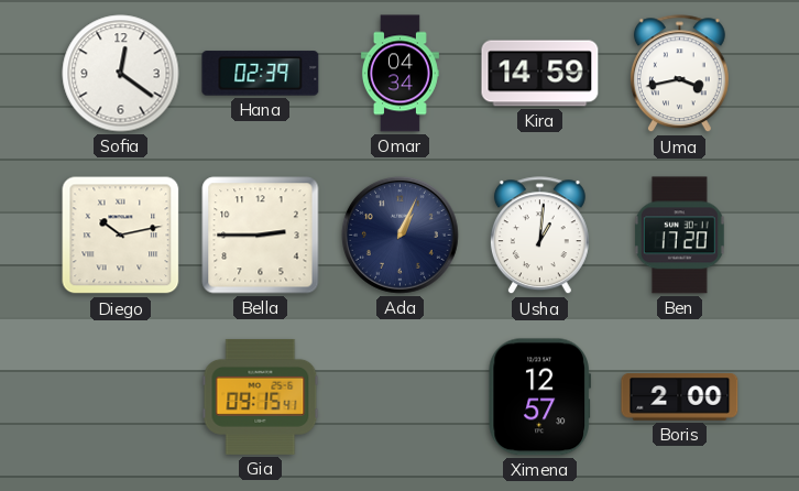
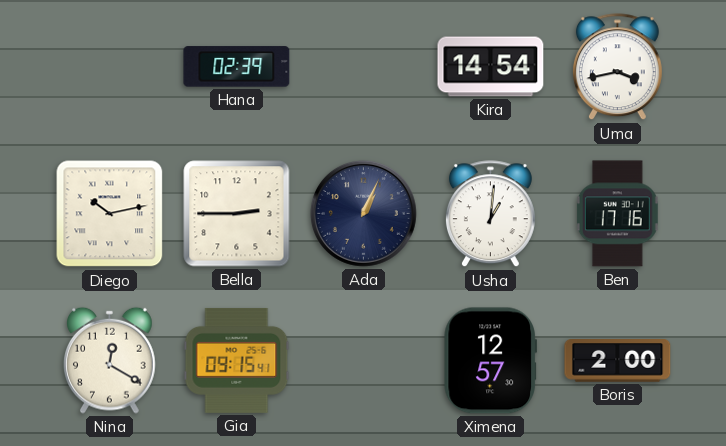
Sofia: 12:21 -> none (121, 74)
Omar: 04:34 -> none (399, 74)
Kira: 14:59 -> 14:54 (491, 67)
Ben: 17:20 -> 17:16 (617, 214)
Nina: none -> 12:20 (110, 360)
